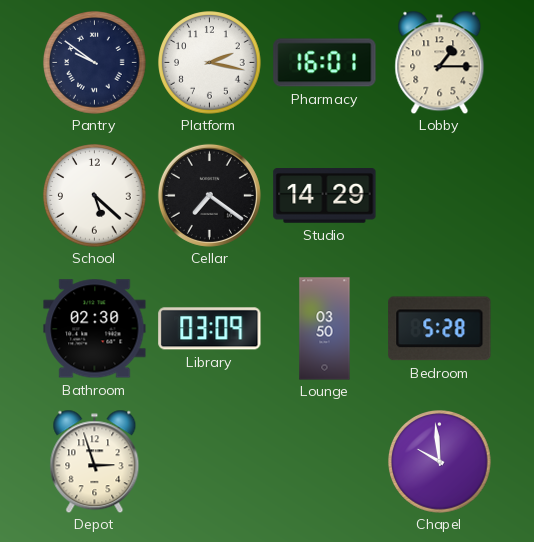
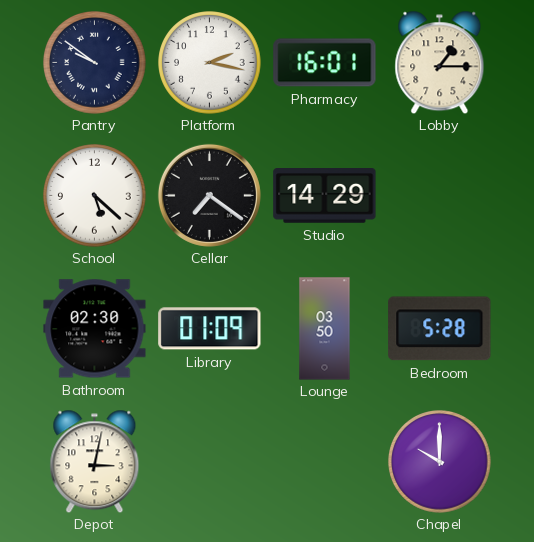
Library: 03:09 -> 01:09 (210, 329)
Depot: 2:57 -> 3:02 (95, 461)
Chapel: 9:59 -> 10:00 (440, 462)
